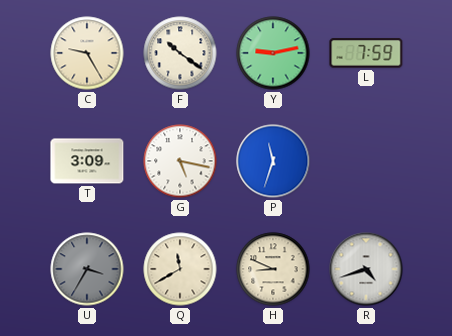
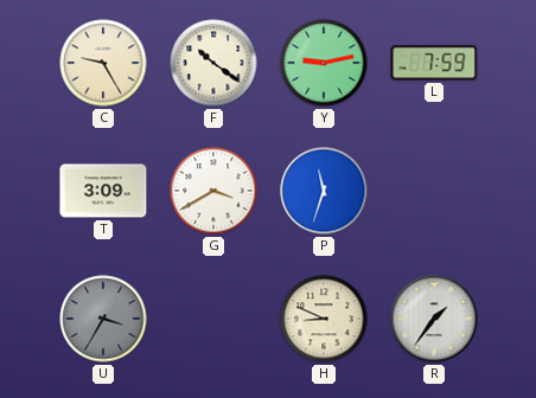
G: 5:17 -> 3:40 (213, 191)
Q: 11:40 -> none (180, 269)
R: 4:42 -> 1:36 (434, 319)
